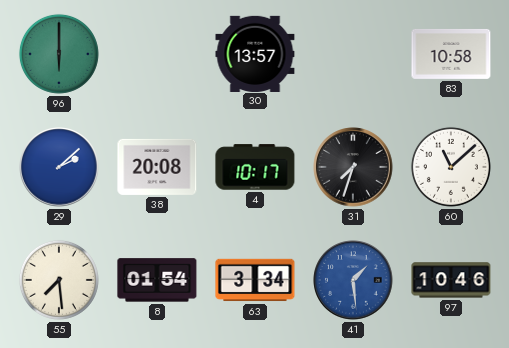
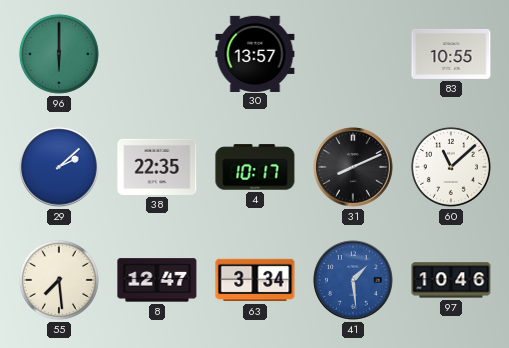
83: 10:58 -> 10:55 (451, 54)
38: 20:08 -> 22:35 (157, 167)
31: 7:33 -> 8:11 (353, 167)
8: 01:54 -> 12:47 (157, 280)
